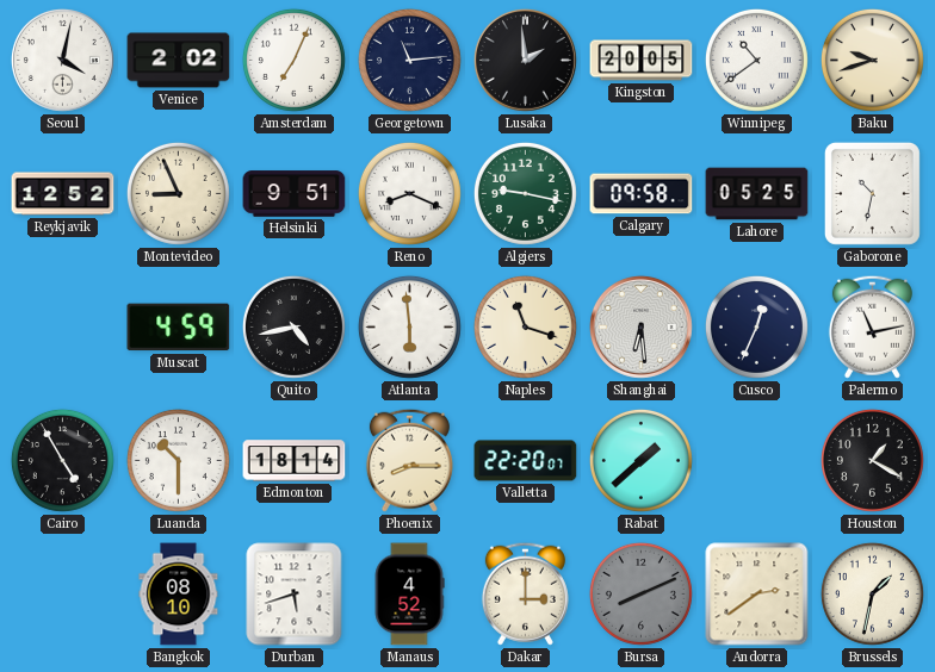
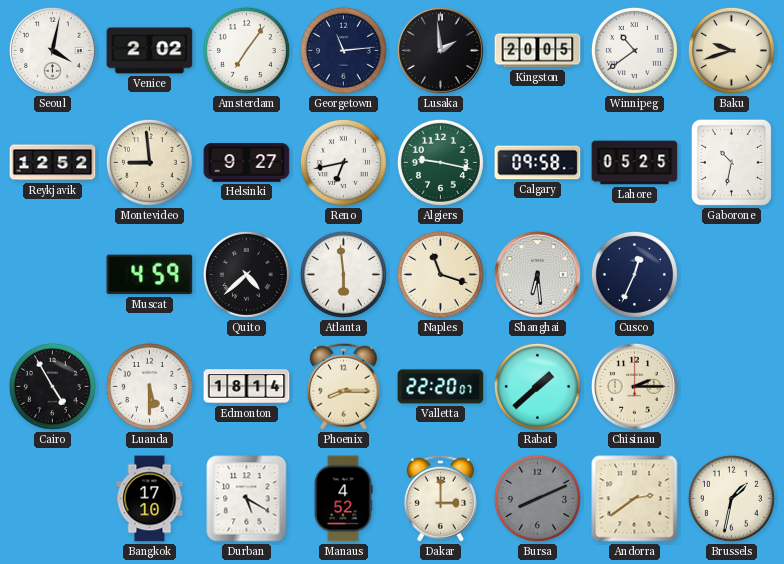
Amsterdam: 7:04 -> 7:06 (246, 50)
Montevideo: 8:56 -> 8:59 (149, 162)
Helsinki: 9:51 -> 9:27 (247, 163)
Reno: 8:19 -> 6:43 (343, 162)
Quito: 4:43 -> 4:38 (246, 274)
Palermo: 11:13 -> none (872, 326)
Luanda: 10:30 -> 5:30 (149, 386)
Chisinau: none -> 2:15 (634, 386)
Houston: 1:20 -> none (872, 460)
Bangkok: 08:10 -> 17:10 (150, 499)
Durban: 5:42 -> 5:20 (247, 499)
